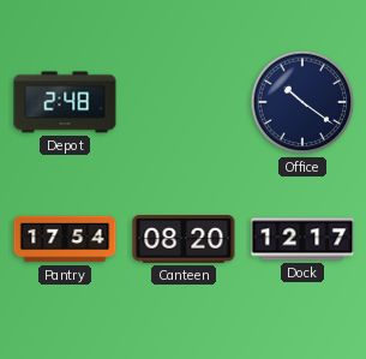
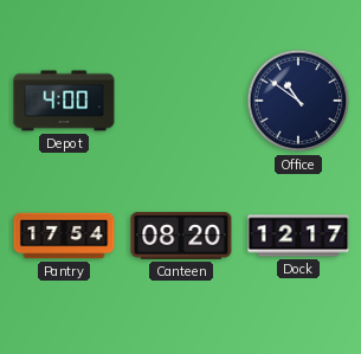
Depot: 2:48 -> 4:00 (64, 101)
Office: 10:21 -> 10:51 (298, 101)
